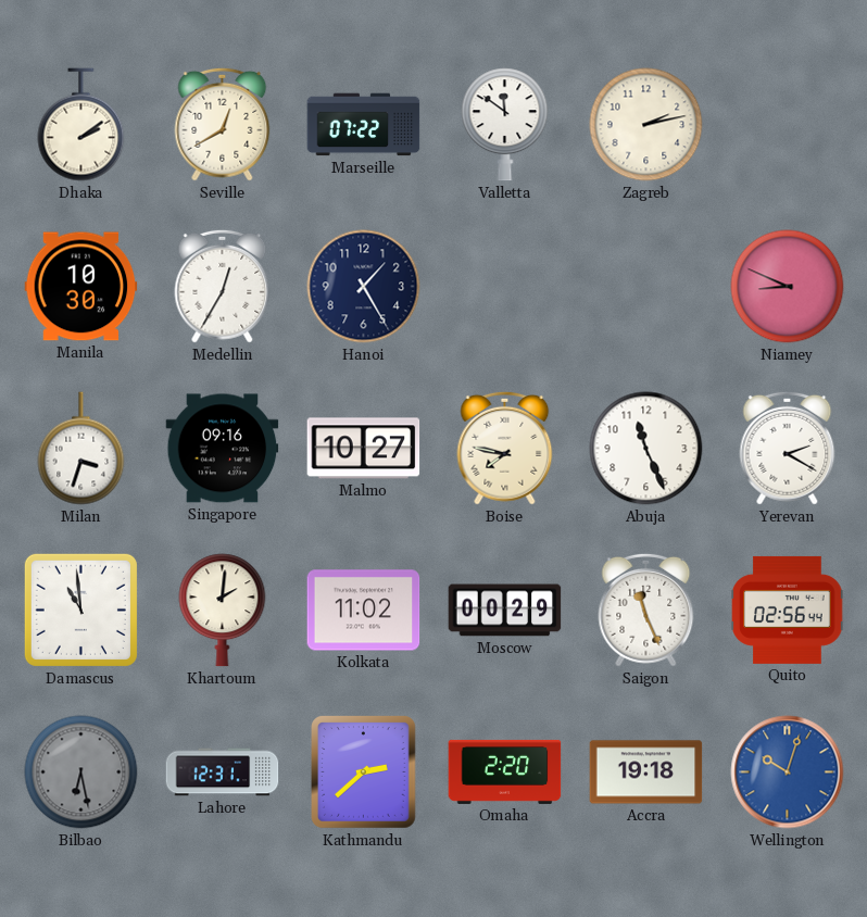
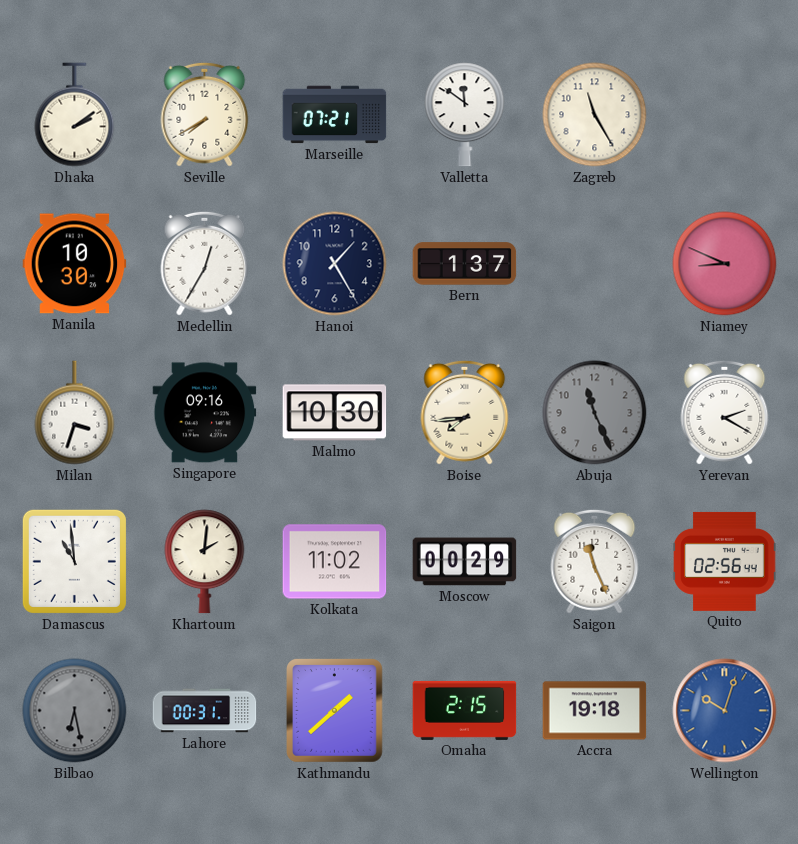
Seville: 12:40 -> 7:40 (205, 114)
Marseille: 07:22 -> 07:21 (335, 115)
Zagreb: 2:13 -> 11:25 (595, 115)
Bern: none -> 1:37 (465, 264)
Malmo: 10:27 -> 10:30 (335, 413)
Boise: 7:47 -> 7:44 (465, 412)
Abuja dial: white -> grey (595, 413)
Lahore: 12:31 -> 00:31 (205, 711)
Kathmandu: 2:38 -> 1:38 (335, 711)
Omaha: 2:20 -> 2:15 (465, 710)
